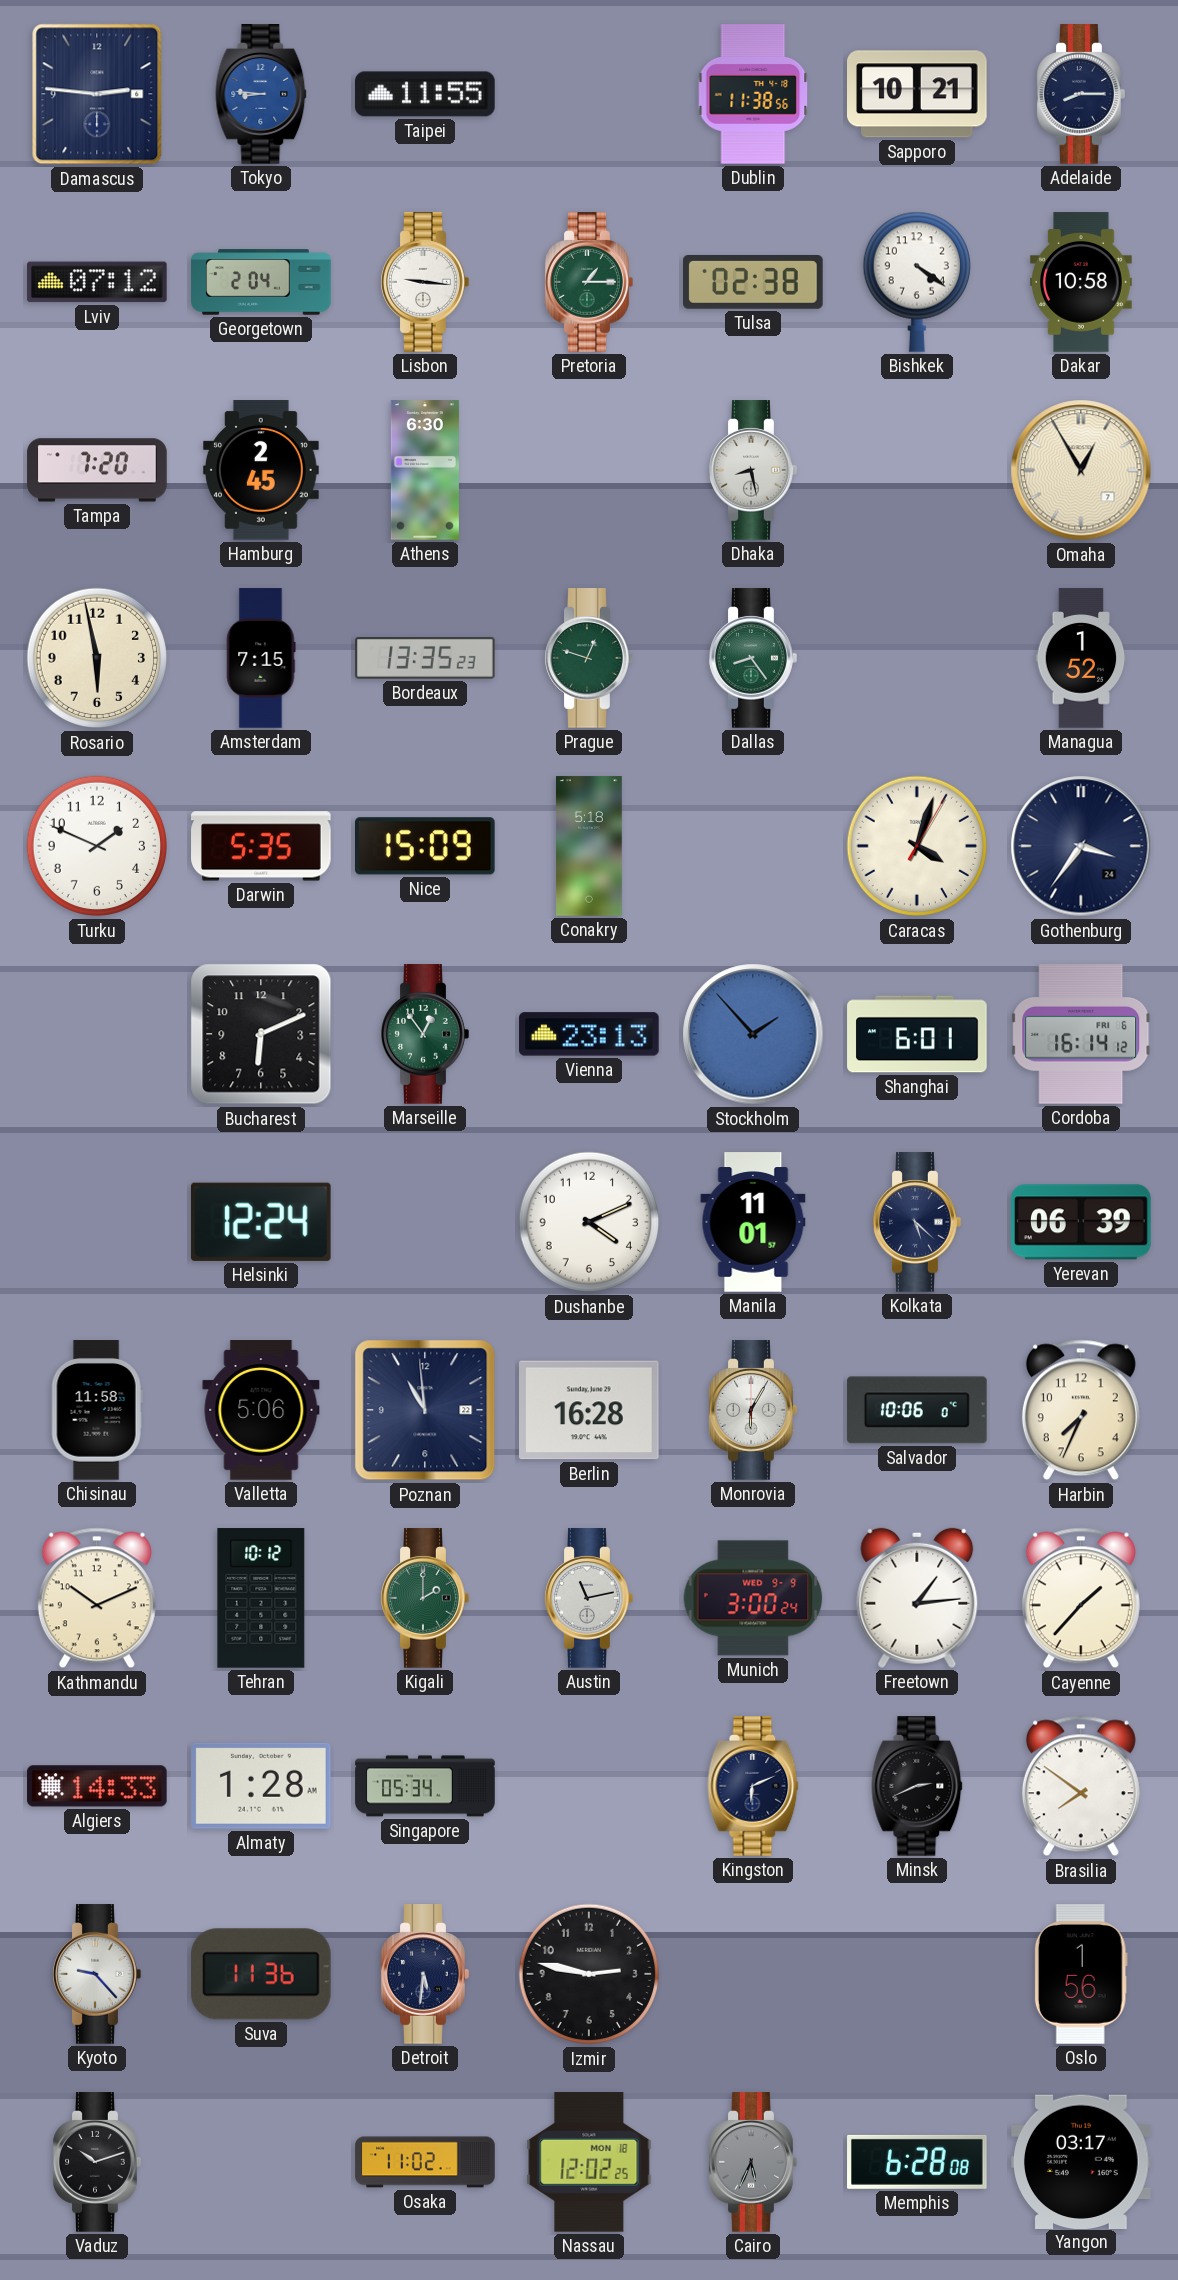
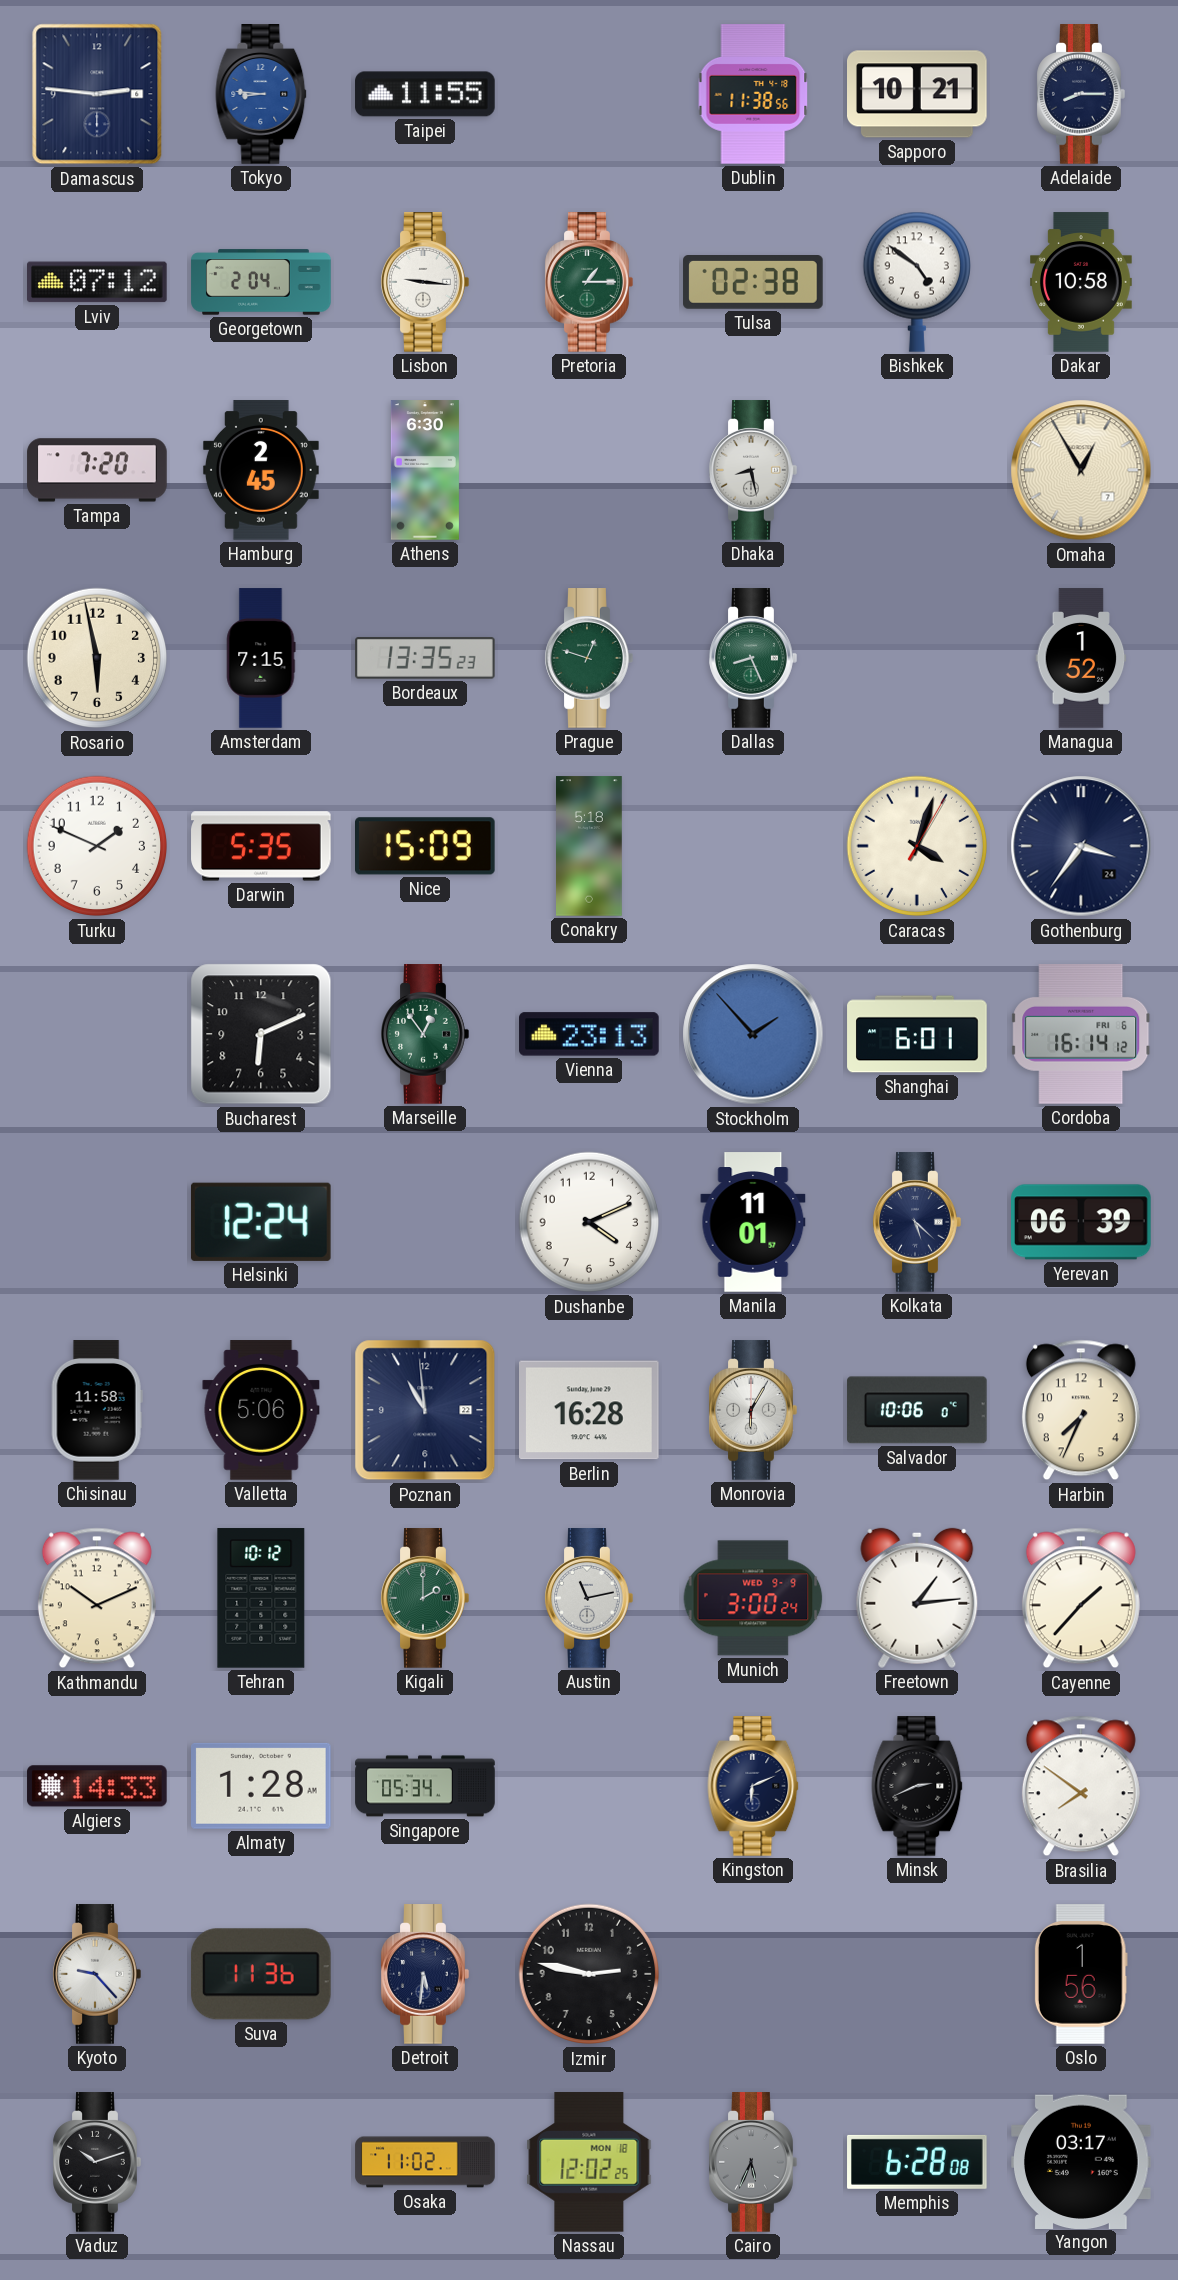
Bishkek: 4:21 -> 4:51 (917, 282)
Dallas: 8:24 -> 8:26 (753, 658)
